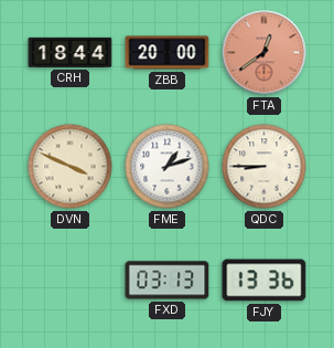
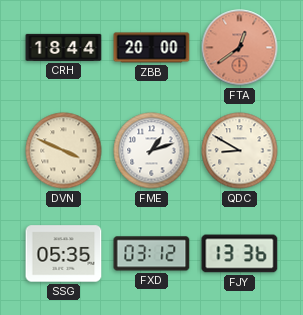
QDC: 8:45 -> 8:50 (240, 151)
SSG: none -> 05:35 (64, 254)
FXD: 03:13 -> 03:12 (152, 254)
